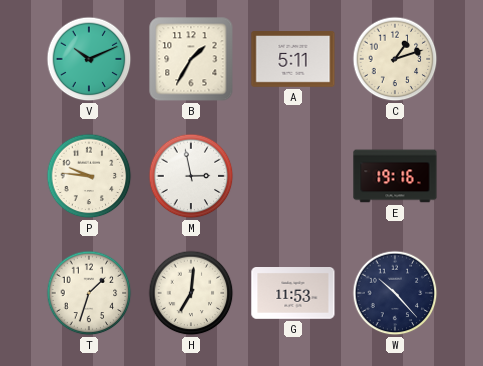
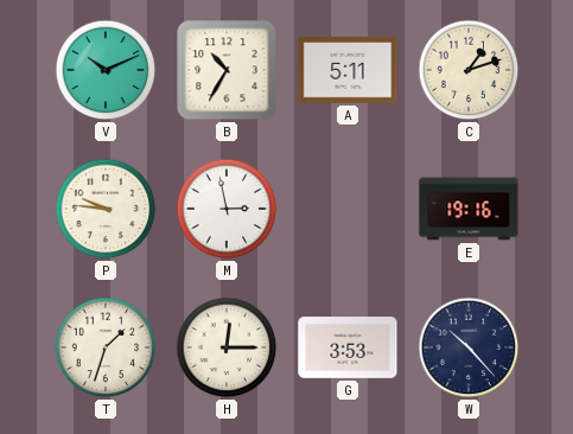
B: 1:35 -> 10:35 (227, 70)
H: 7:01 -> 12:15 (227, 347)
G: 11:53 -> 3:53 (348, 349)
